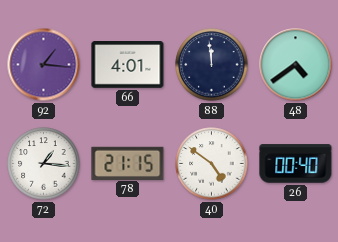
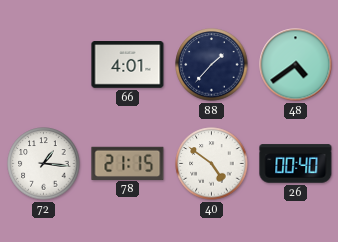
92: 1:16 -> none (44, 65)
88: 11:59 -> 1:37 (212, 65)
